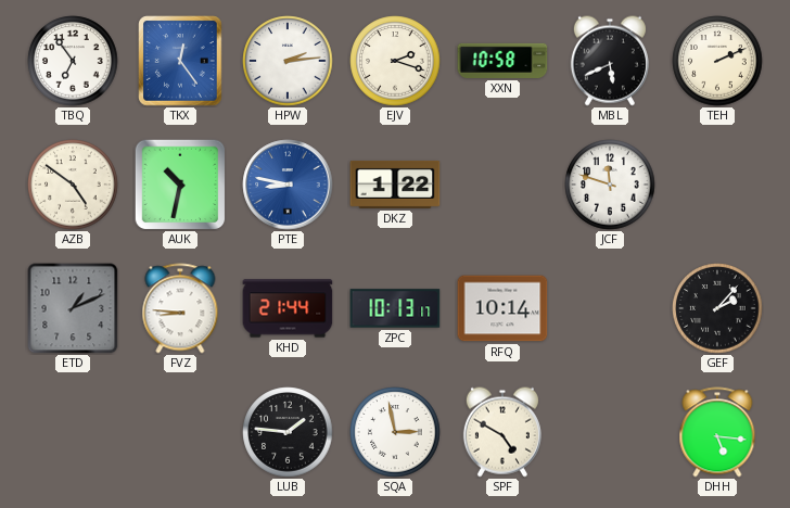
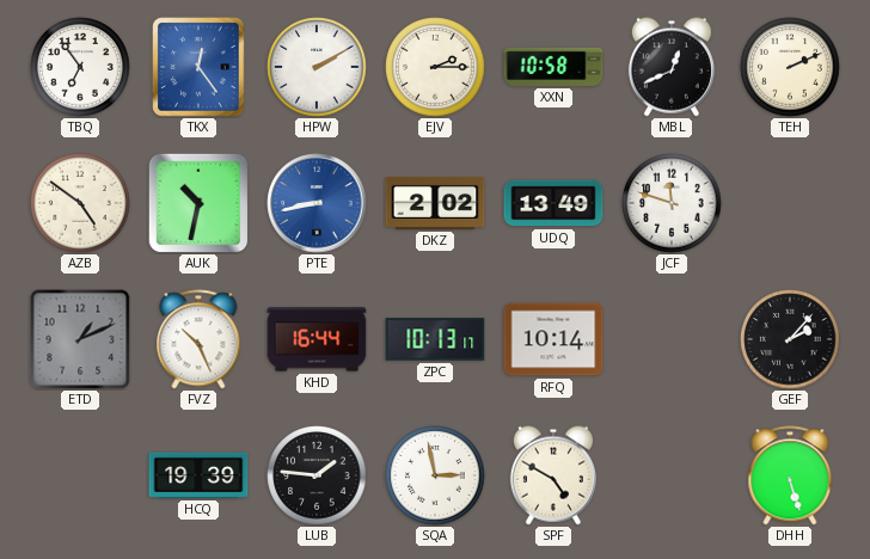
HPW: 2:14 -> 2:10 (317, 67)
EJV: 2:18 -> 2:15 (435, 67)
MBL: 5:41 -> 12:41 (672, 67)
PTE: 8:47 -> 8:43 (317, 203)
DKZ: 1:22 -> 2:02 (435, 203)
UDQ: none -> 13:49 (553, 203)
FVZ: 8:46 -> 10:26 (198, 339)
KHD: 21:44 -> 16:44 (317, 339)
HCQ: none -> 19:39 (198, 475)
DHH: 5:16 -> 5:27 (790, 475)
